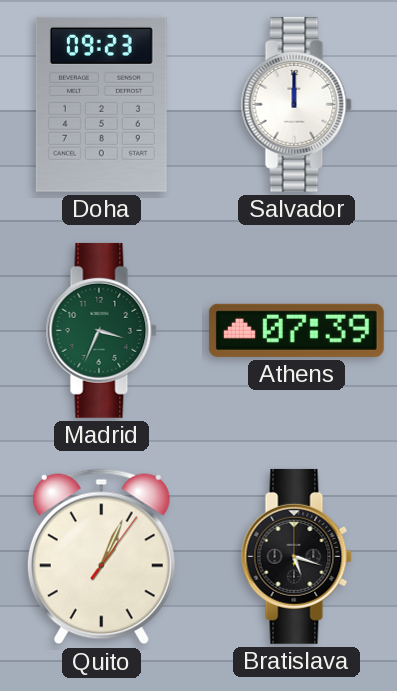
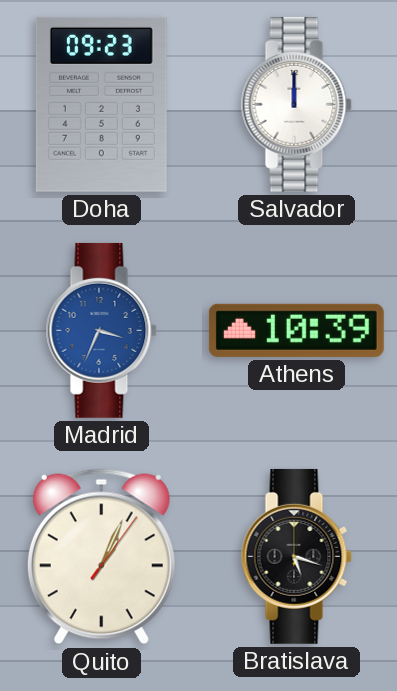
Madrid dial: green -> blue (101, 330)
Athens: 07:39 -> 10:39 (296, 330)
